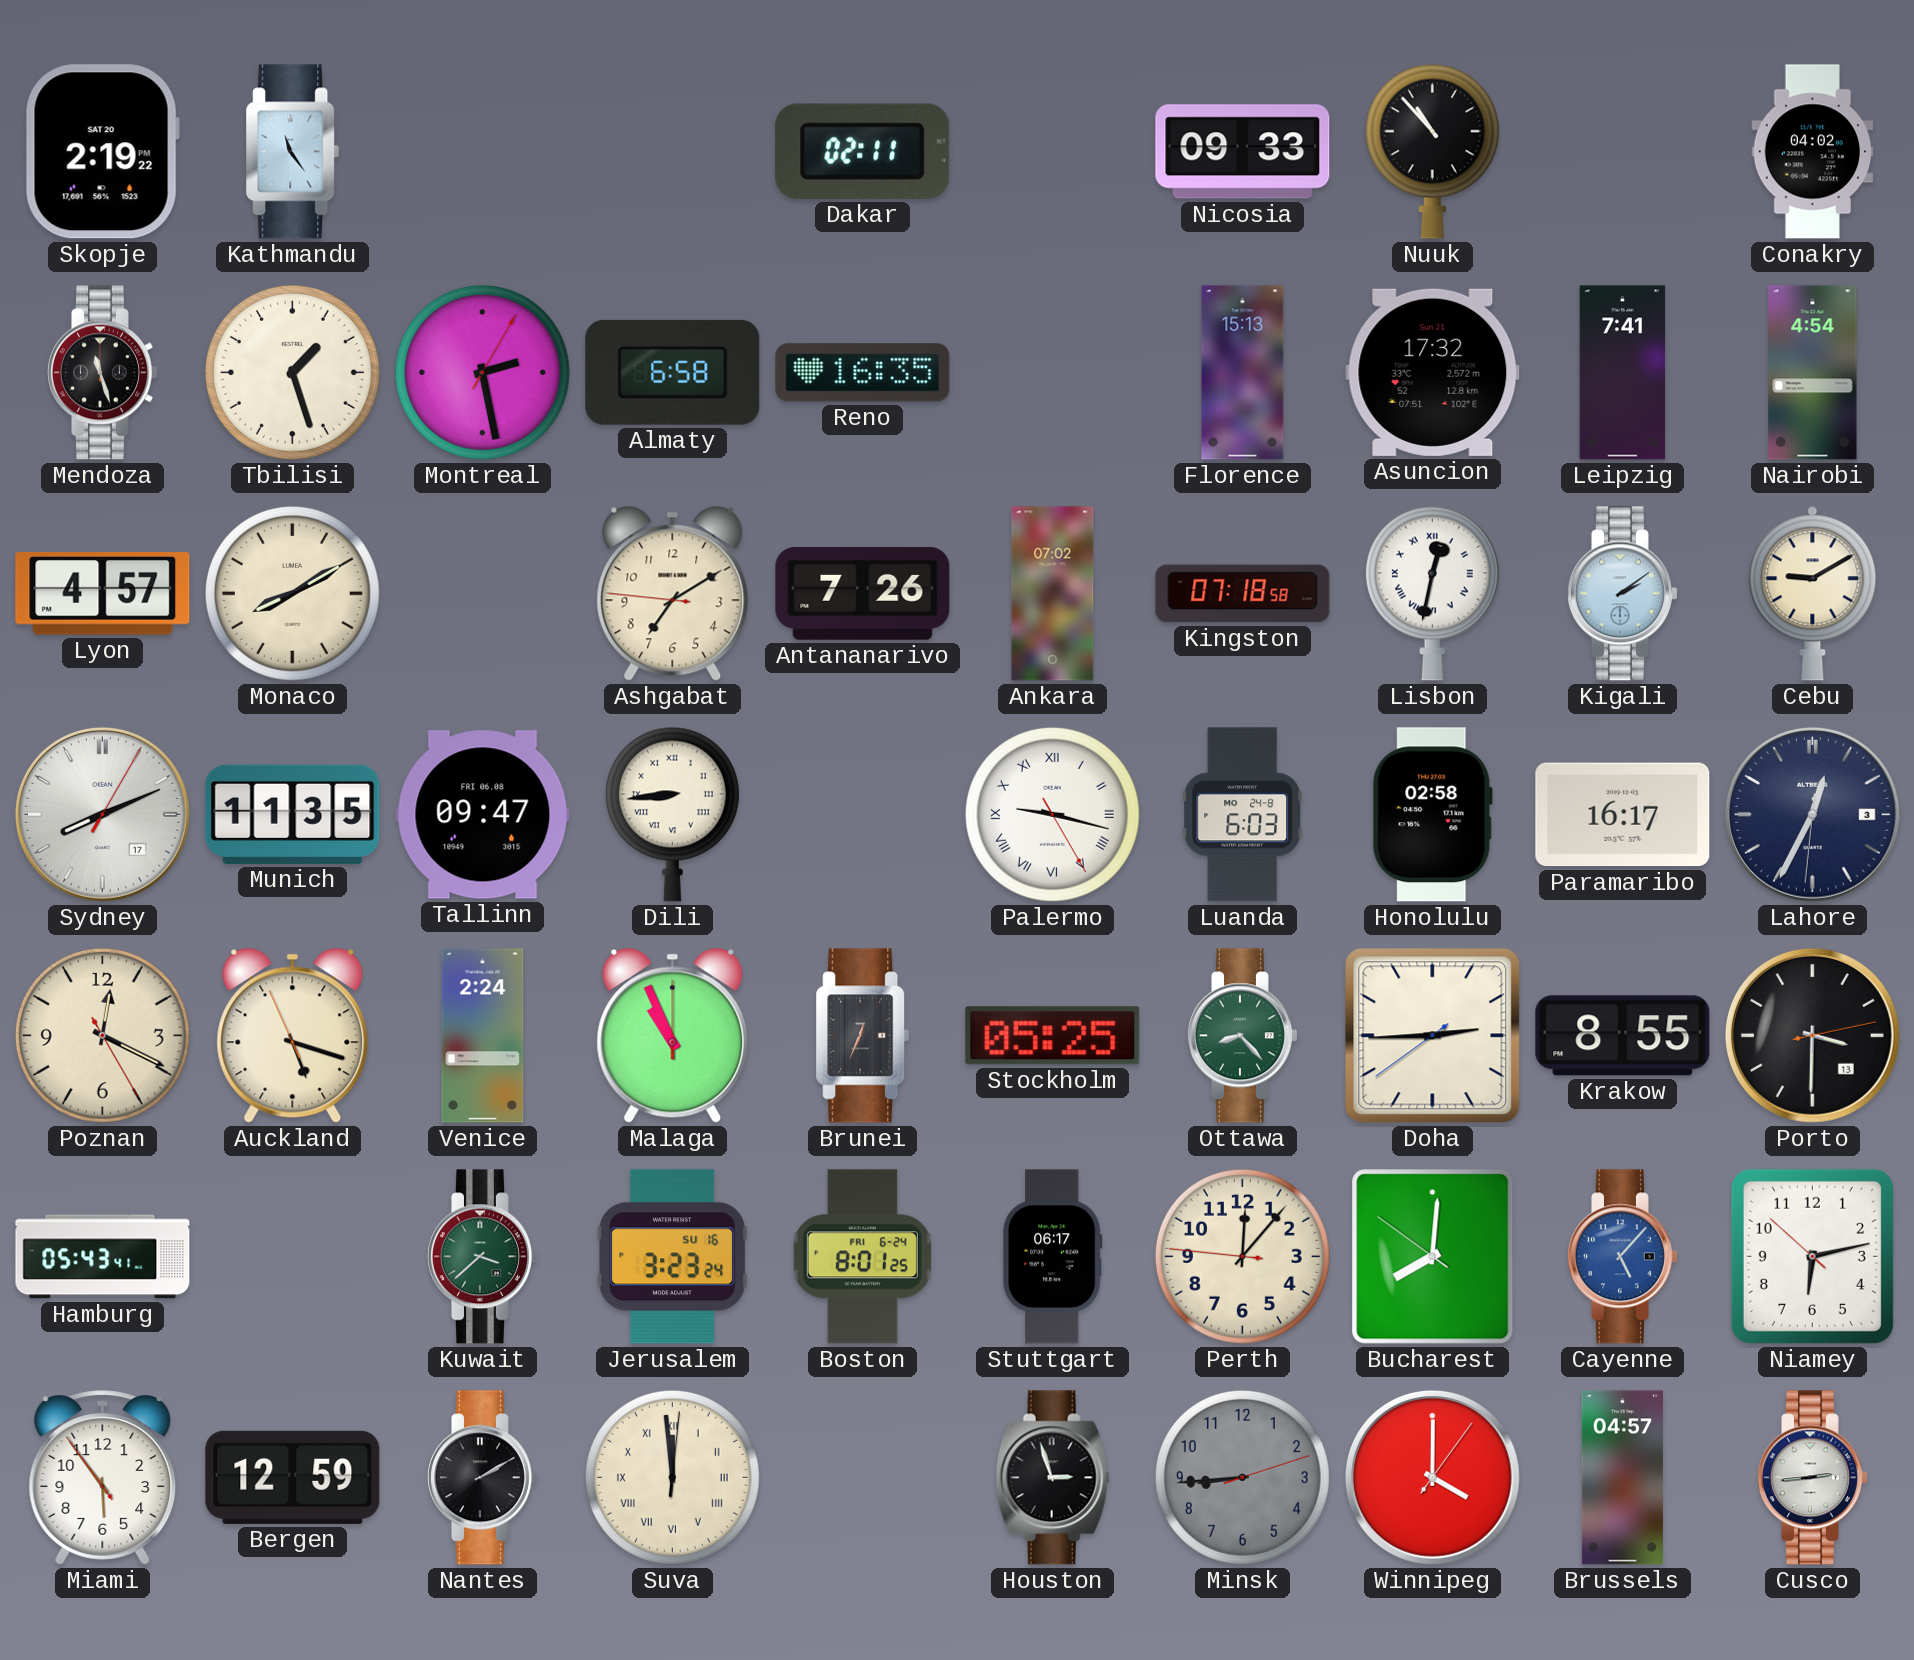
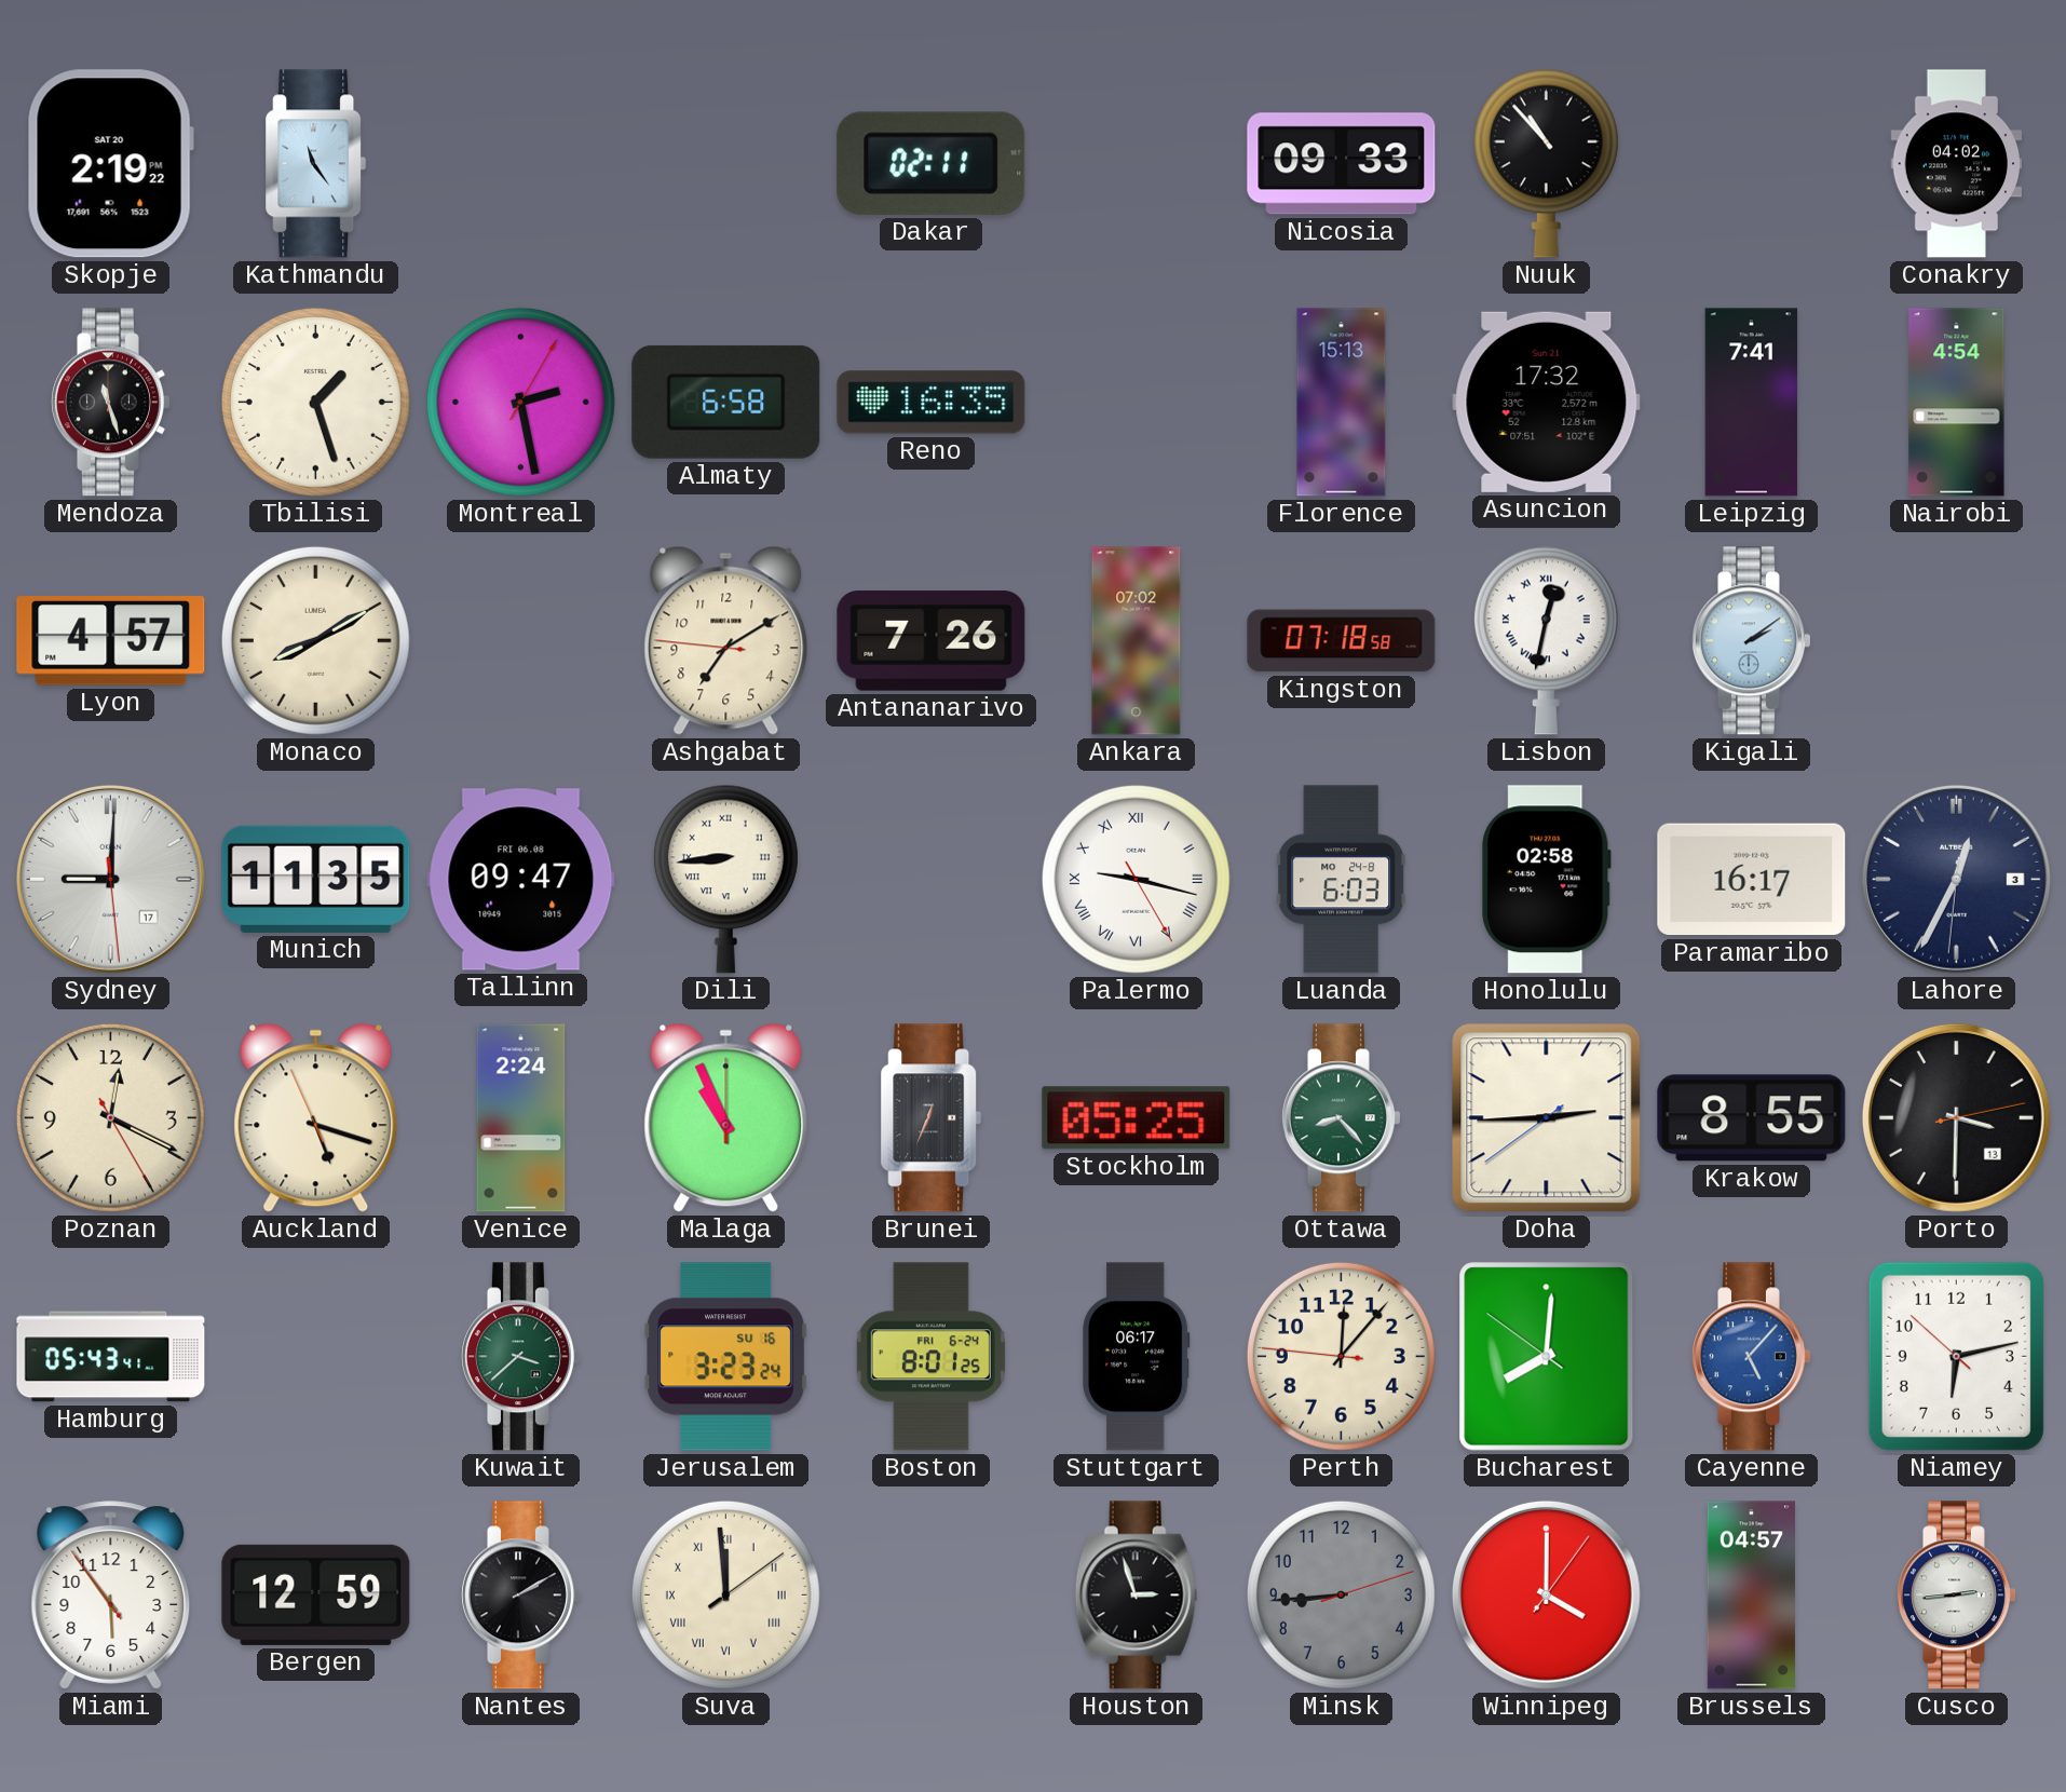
Cebu: 9:10 -> none (1813, 594)
Sydney: 8:11 -> 9:00 (110, 879)
Suva: 11:59:01 -> 11:59:09 (725, 1594)
